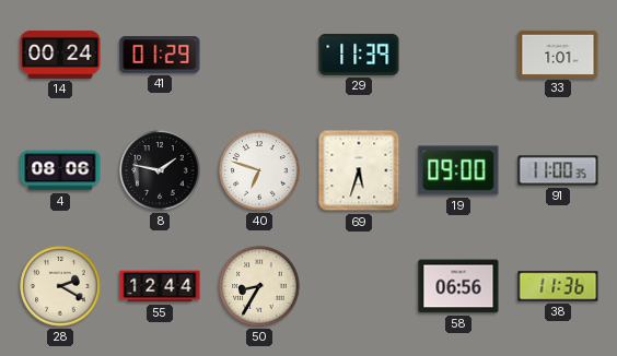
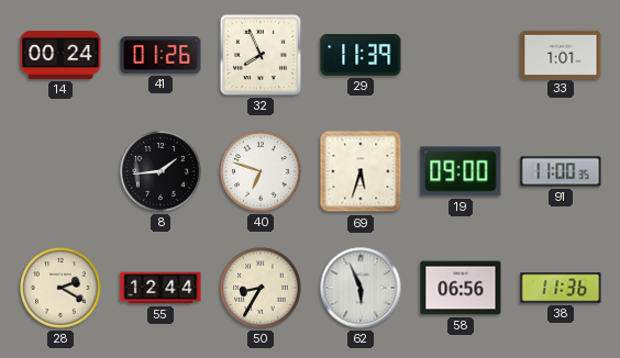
41: 01:29 -> 01:26 (160, 55)
32: none -> 7:56 (261, 55)
4: 08:06 -> none (60, 170)
8: 1:47 -> 1:44 (160, 171)
62: none -> 5:56 (361, 288)
